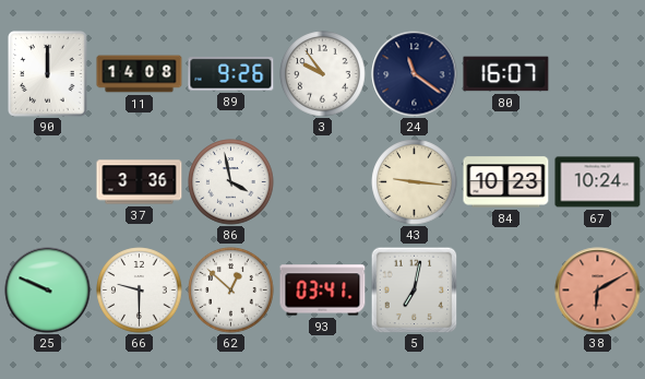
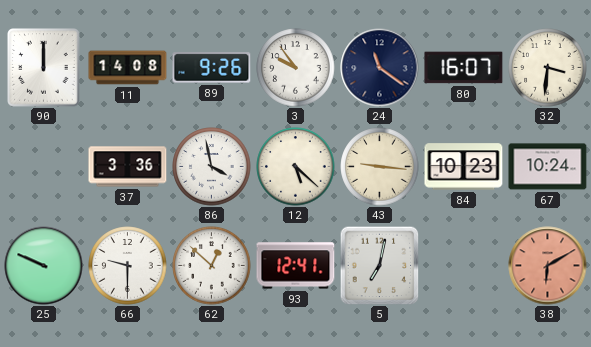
32: none -> 3:31 (548, 68)
12: none -> 5:22 (296, 167)
93: 03:41 -> 12:41 (296, 266)
